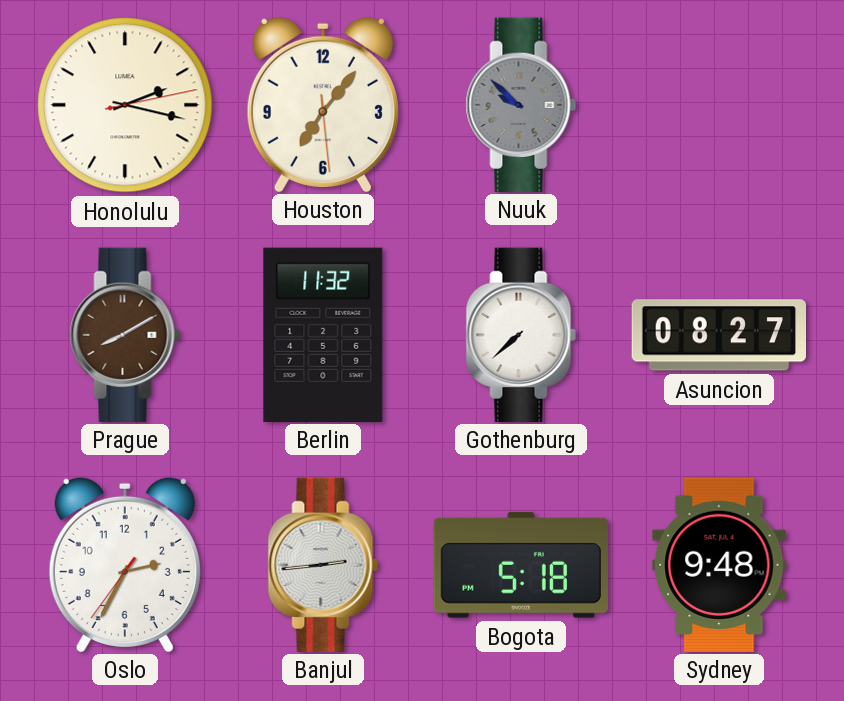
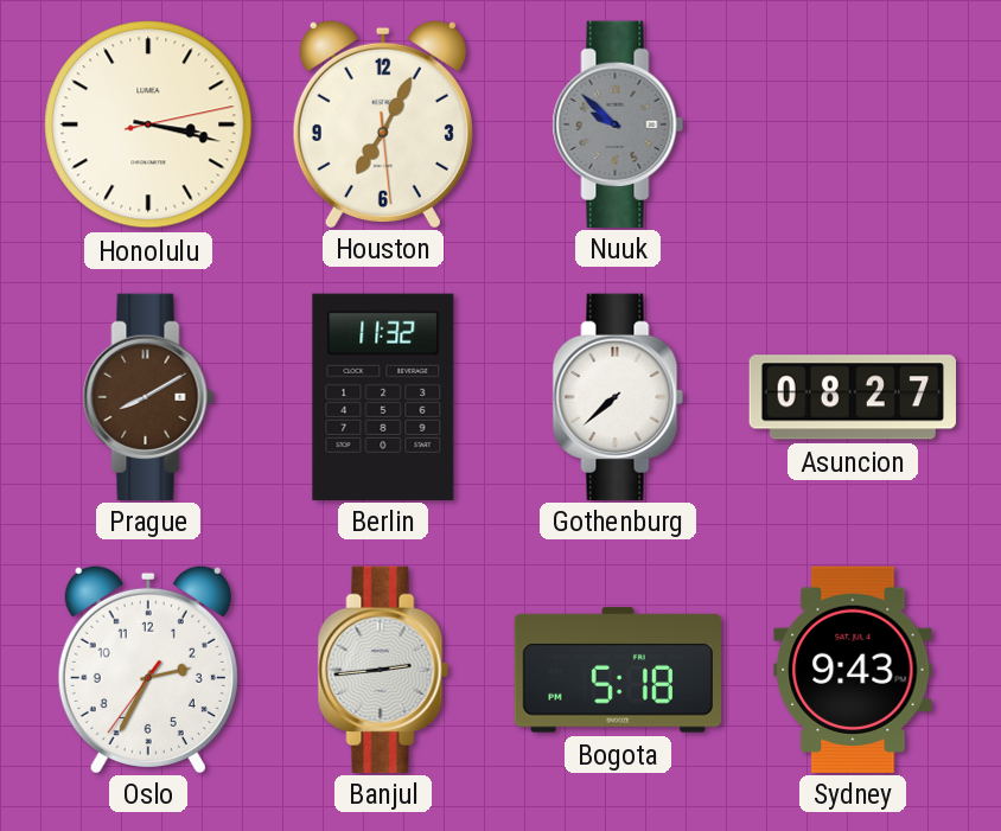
Honolulu: 2:17 -> 3:17 (148, 124)
Houston: 7:06 -> 7:04 (383, 123)
Sydney: 9:48 -> 9:43 (853, 669)
